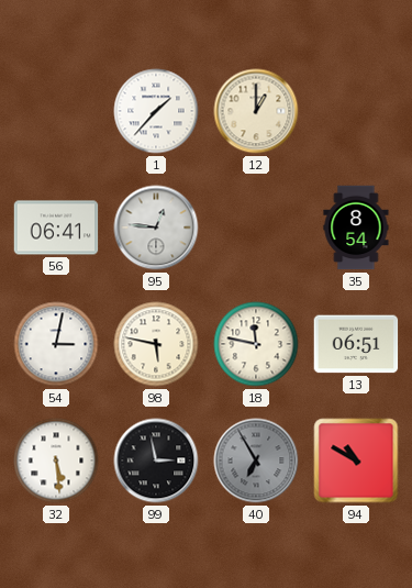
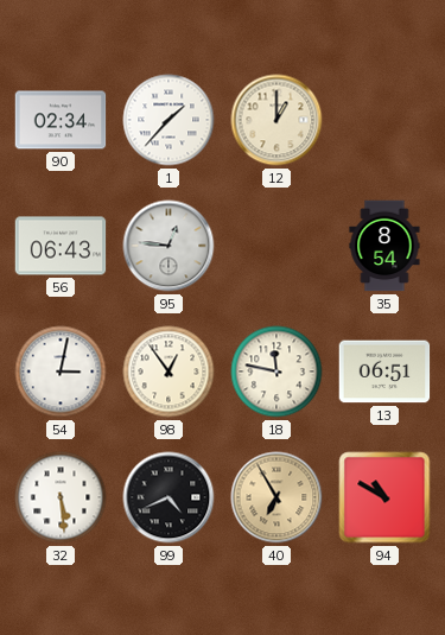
90: none -> 02:34 (61, 120)
56: 06:41 -> 06:43 (61, 246)
98: 5:47 -> 12:54 (169, 372)
99: 2:58 -> 4:41 (169, 497)
40 dial: grey -> champagne (276, 497)
